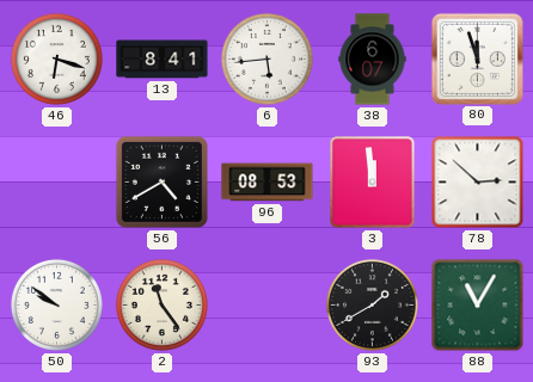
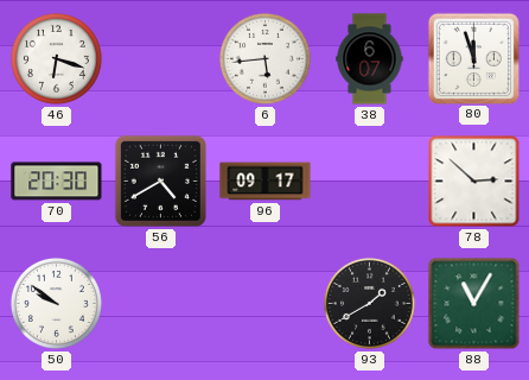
13: 8:41 -> none (163, 60)
70: none -> 20:30 (57, 182)
96: 08:53 -> 09:17 (266, 182)
3: 11:59 -> none (373, 183)
2: 11:24 -> none (161, 304)
